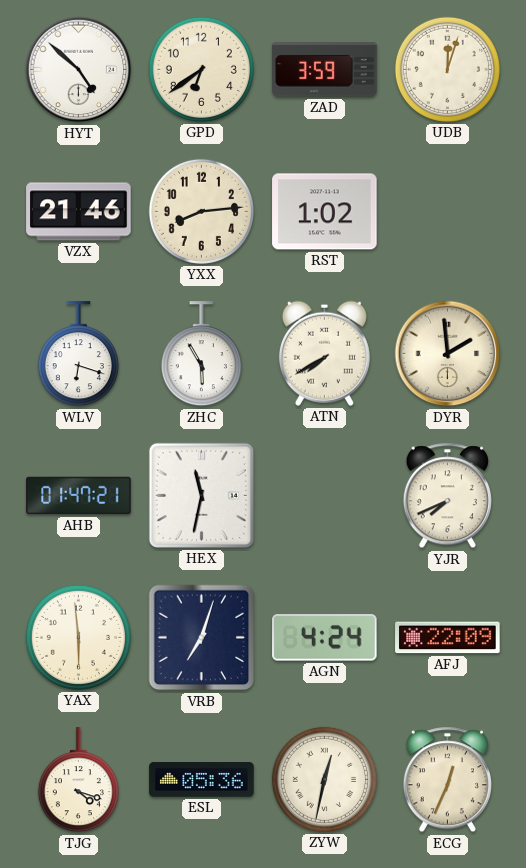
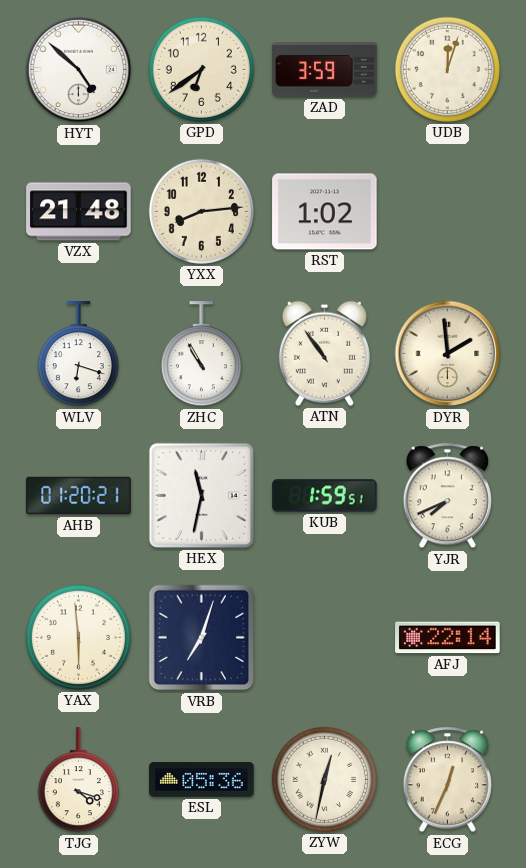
VZX: 21:46 -> 21:48 (79, 212)
ZHC: 5:55 -> 10:55 (201, 354)
ATN: 7:40 -> 10:54 (324, 353)
AHB: 01:47 -> 01:20 (79, 496)
KUB: none -> 1:59 (325, 496)
AGN: 4:24 -> none (325, 638)
AFJ: 22:09 -> 22:14 (448, 638)
